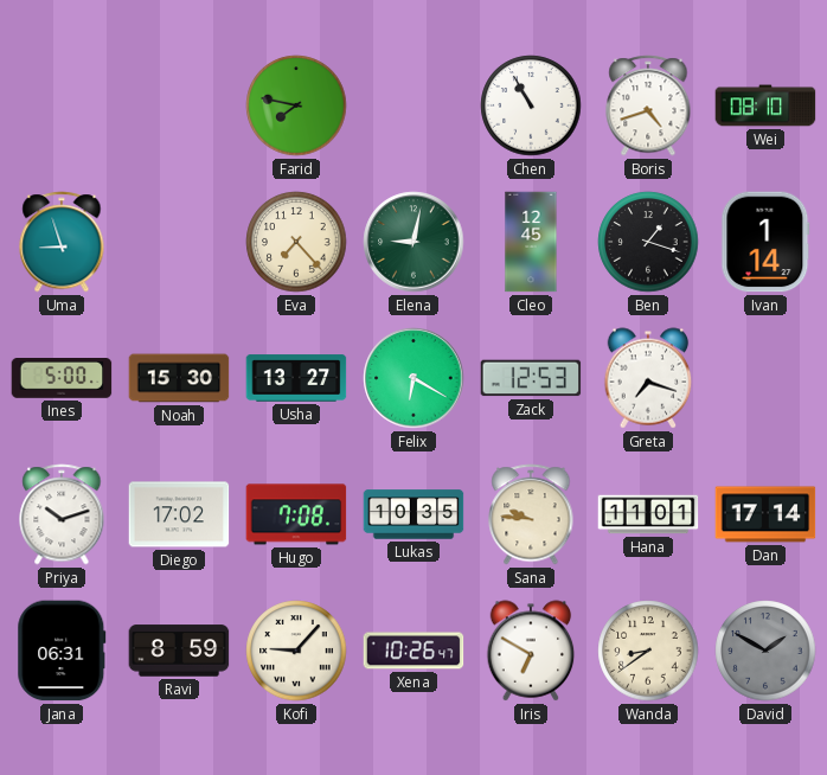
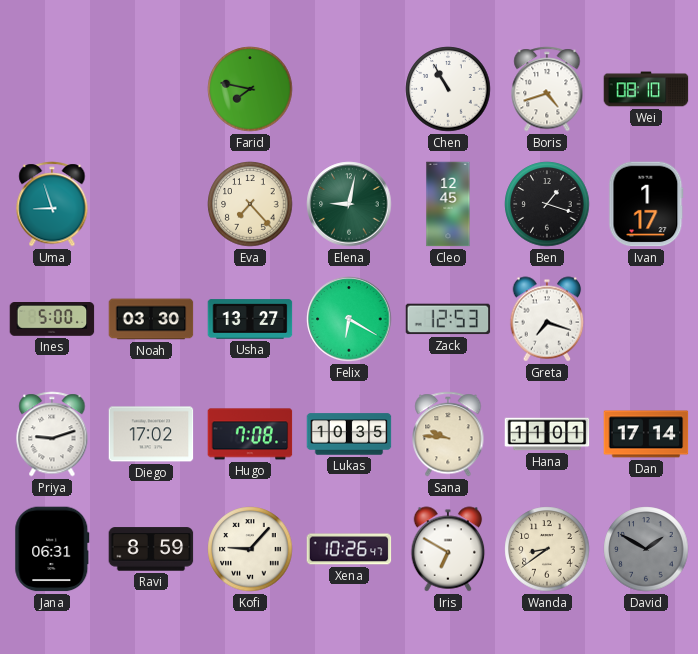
Ivan: 1:14 -> 1:17 (646, 204)
Noah: 15:30 -> 03:30 (151, 319)
Priya: 10:12 -> 9:12 (52, 434)
